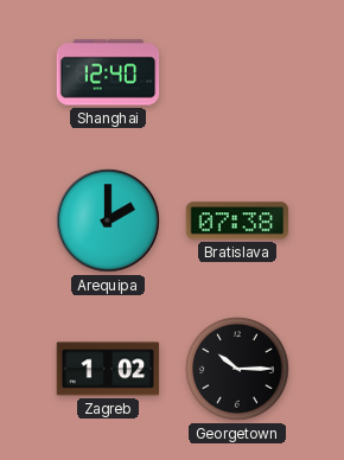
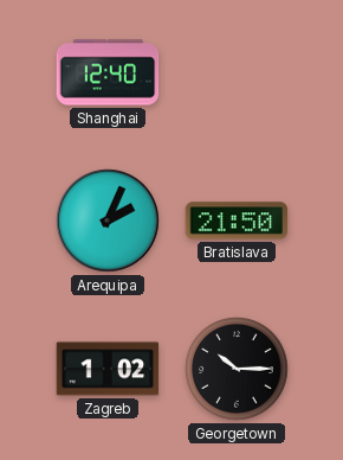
Arequipa: 2:00 -> 2:04 (108, 221)
Bratislava: 07:38 -> 21:50 (237, 221)
